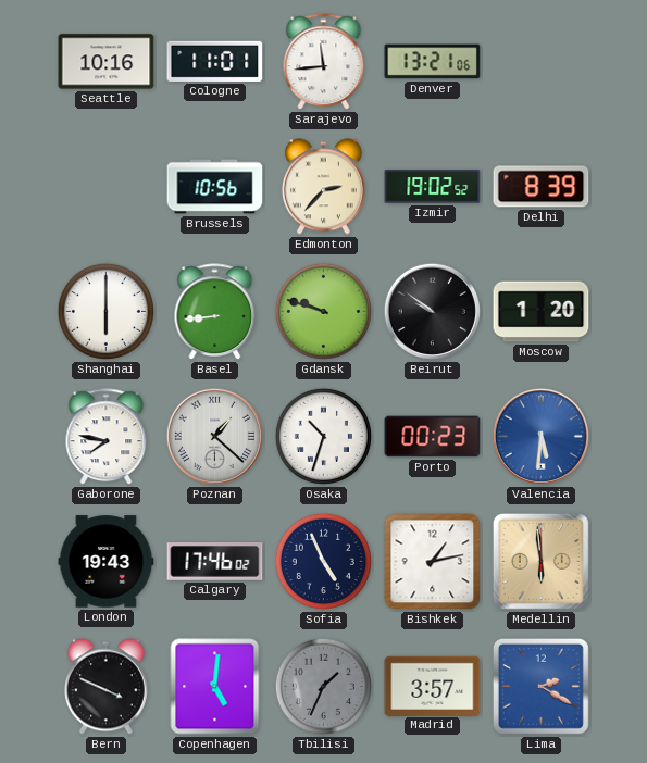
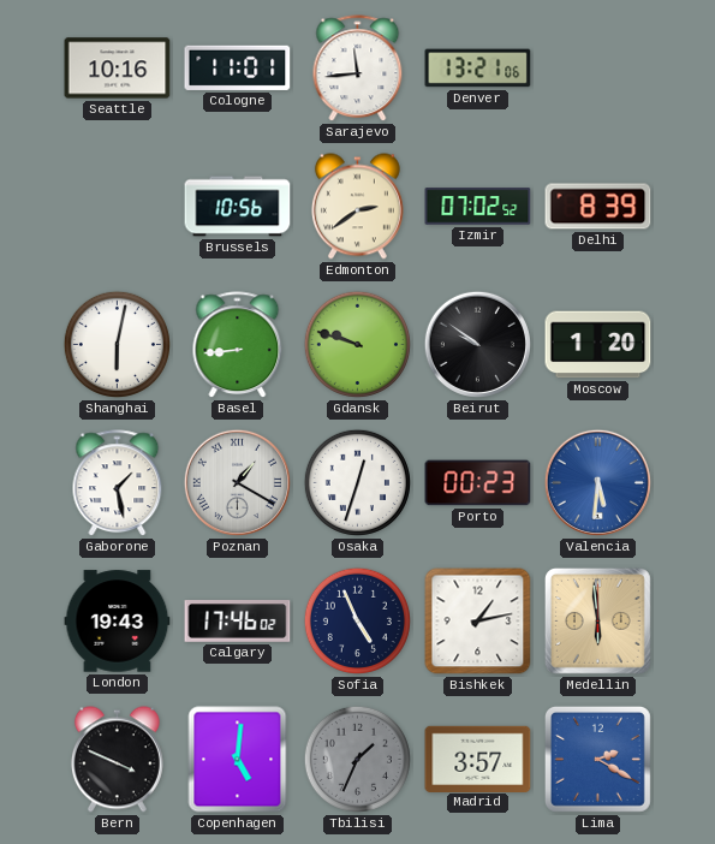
Edmonton: 2:37 -> 2:39 (357, 207)
Izmir: 19:02 -> 07:02 (478, 207)
Shanghai: 6:00 -> 6:02 (117, 344)
Gaborone: 7:47 -> 1:28 (118, 483)
Poznan: 1:22 -> 1:20 (237, 482)
Osaka: 10:33 -> 12:33 (357, 482)
